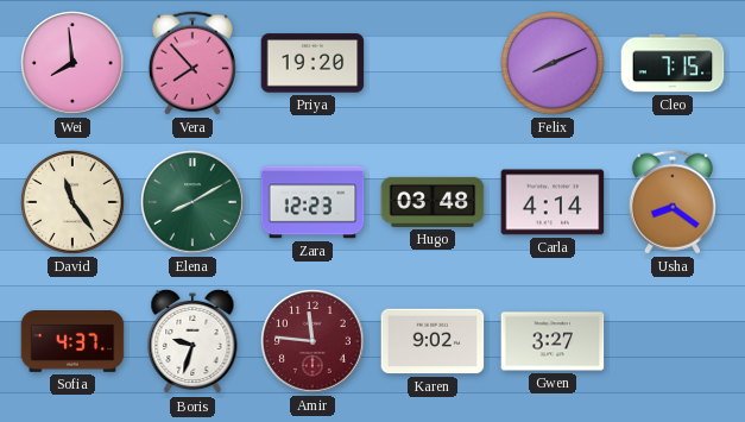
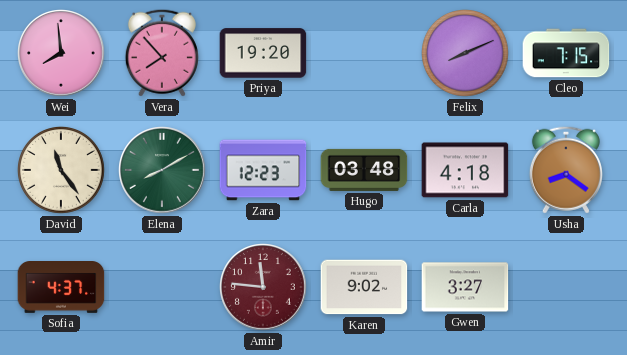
Carla: 4:14 -> 4:18 (465, 170)
Boris: 9:33 -> none (192, 341)
